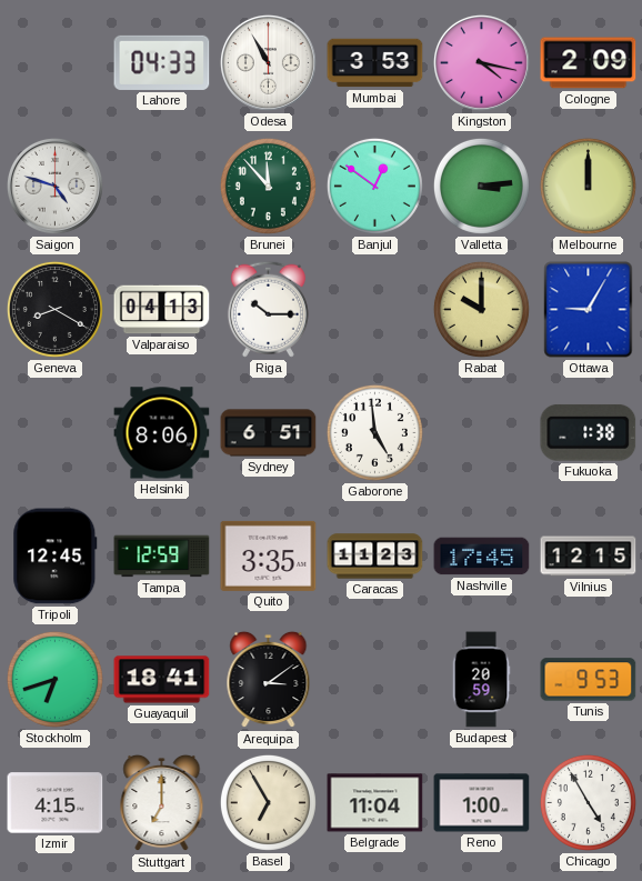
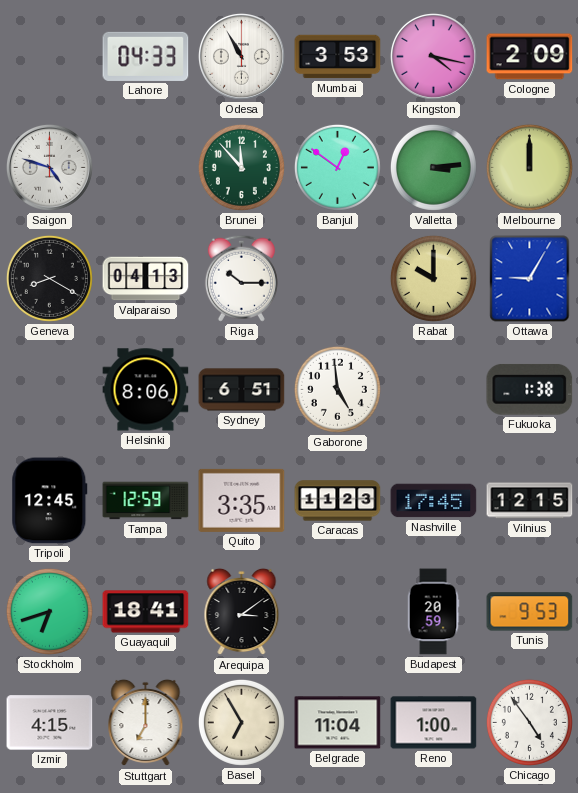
Chicago: 4:55 -> 4:54 (529, 722)
